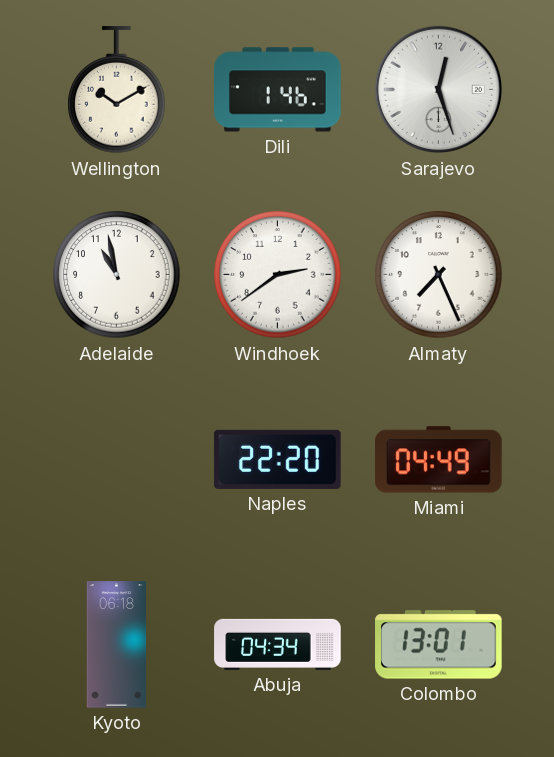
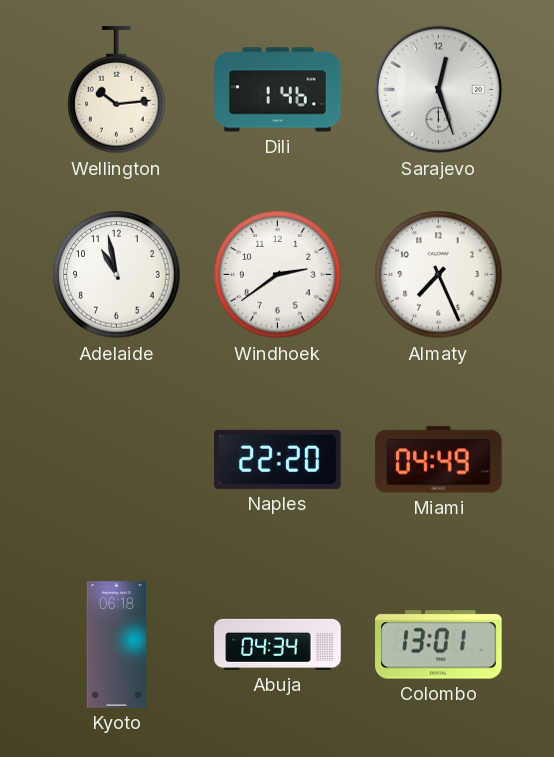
Wellington: 10:10 -> 10:14 (117, 90)
